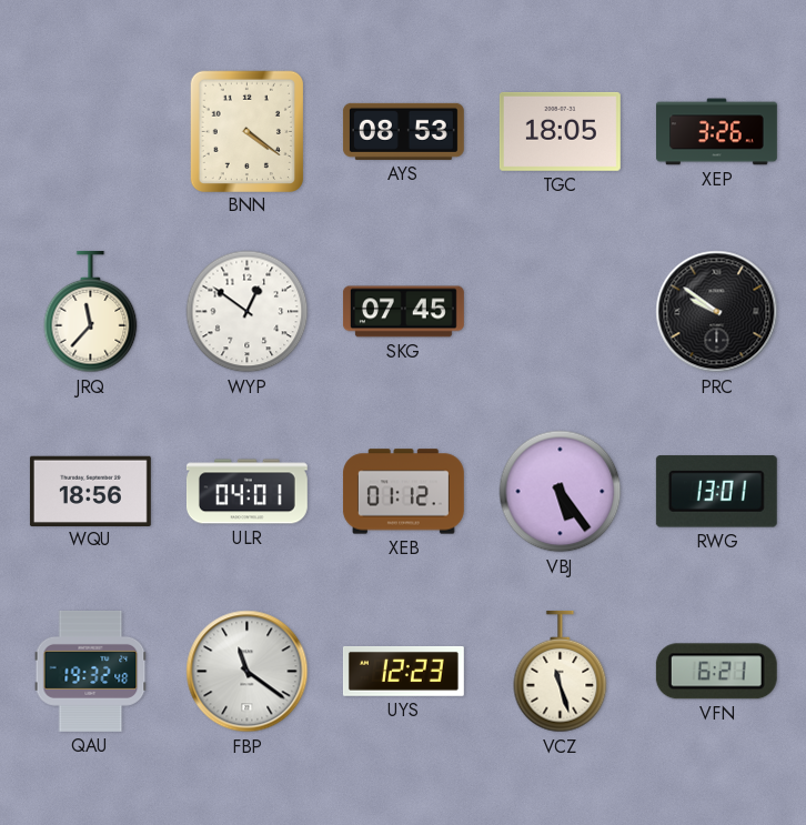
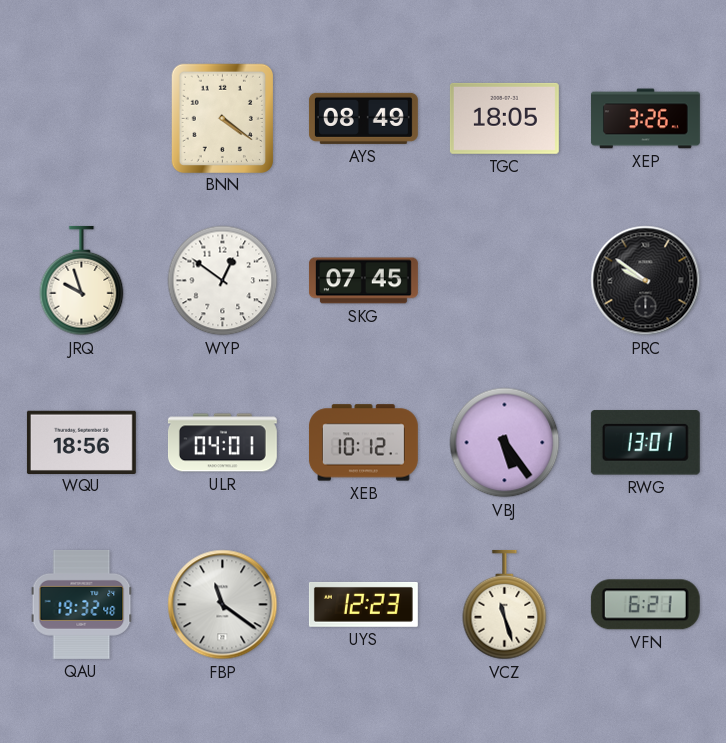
AYS: 08:53 -> 08:49 (363, 118)
JRQ: 11:37 -> 9:57 (82, 281)
XEB: 01:12 -> 10:12 (363, 443)
